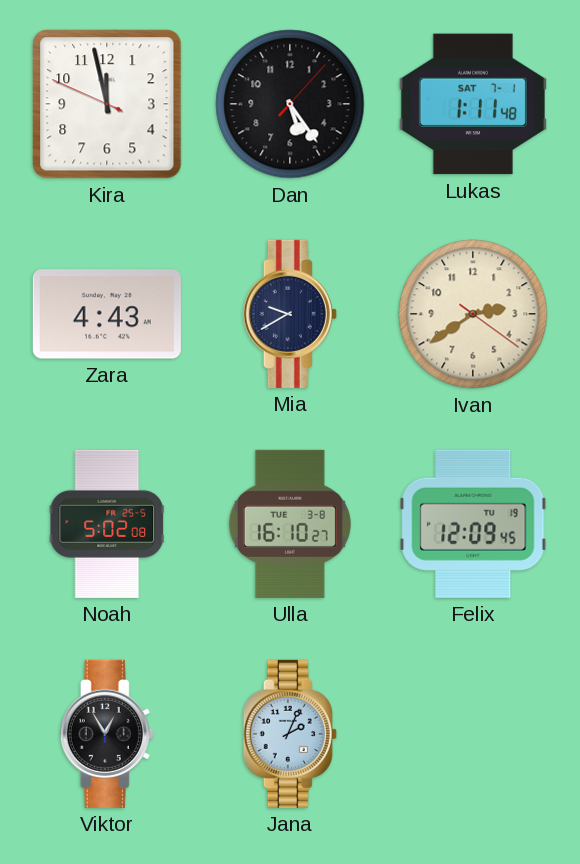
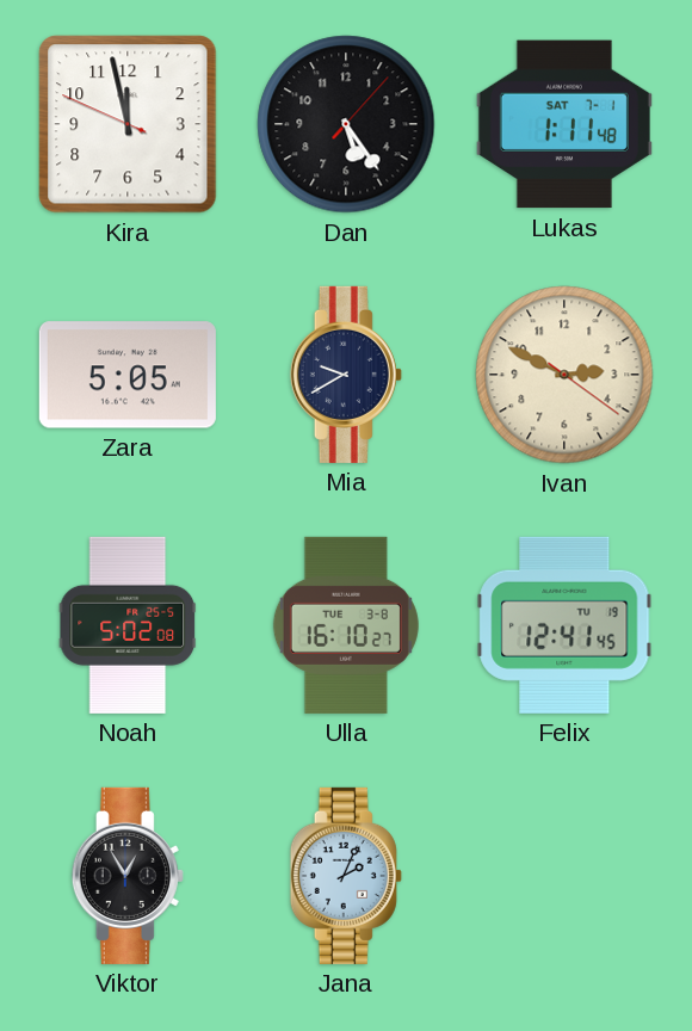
Zara: 4:43 -> 5:05 (128, 375)
Ivan: 2:39 -> 2:49 (564, 375)
Felix: 12:09 -> 12:41 (564, 625)
